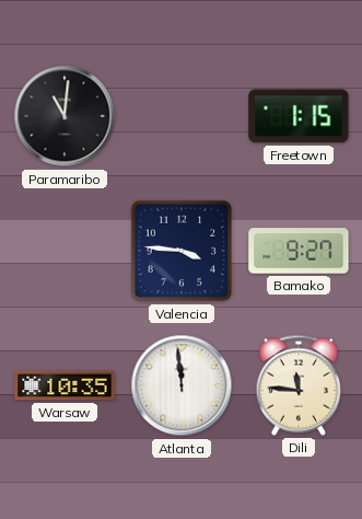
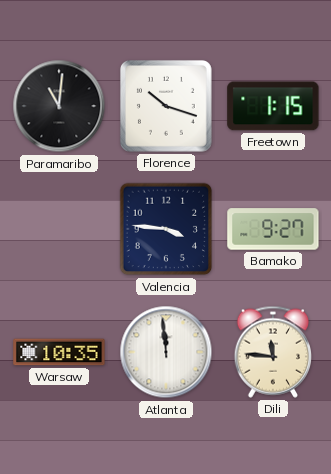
Florence: none -> 10:18 (166, 106)
